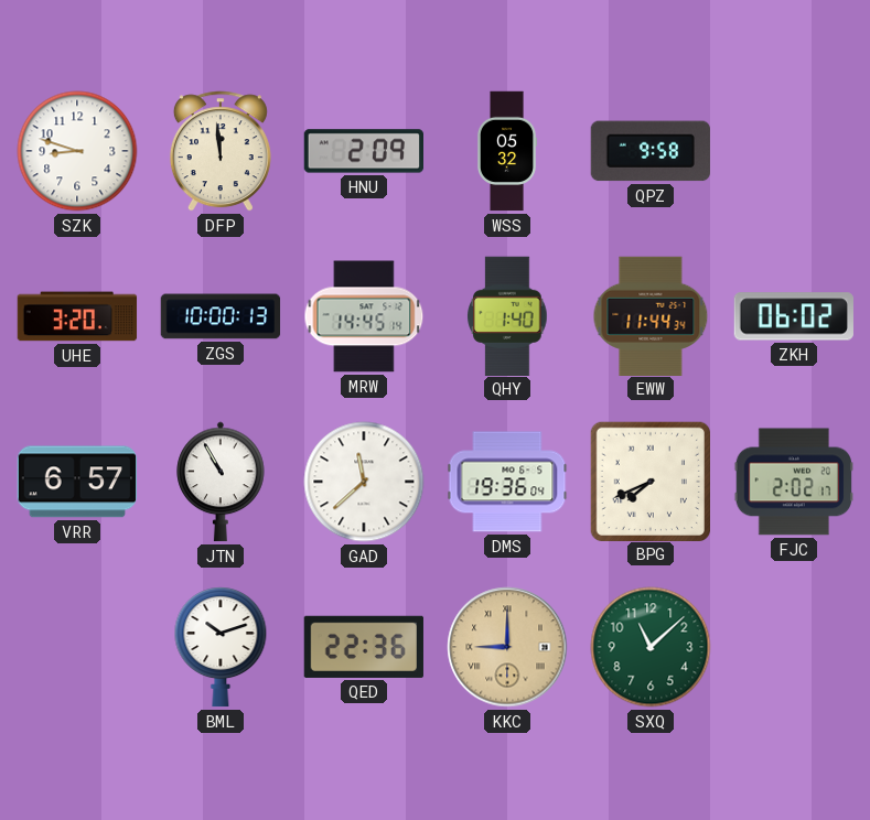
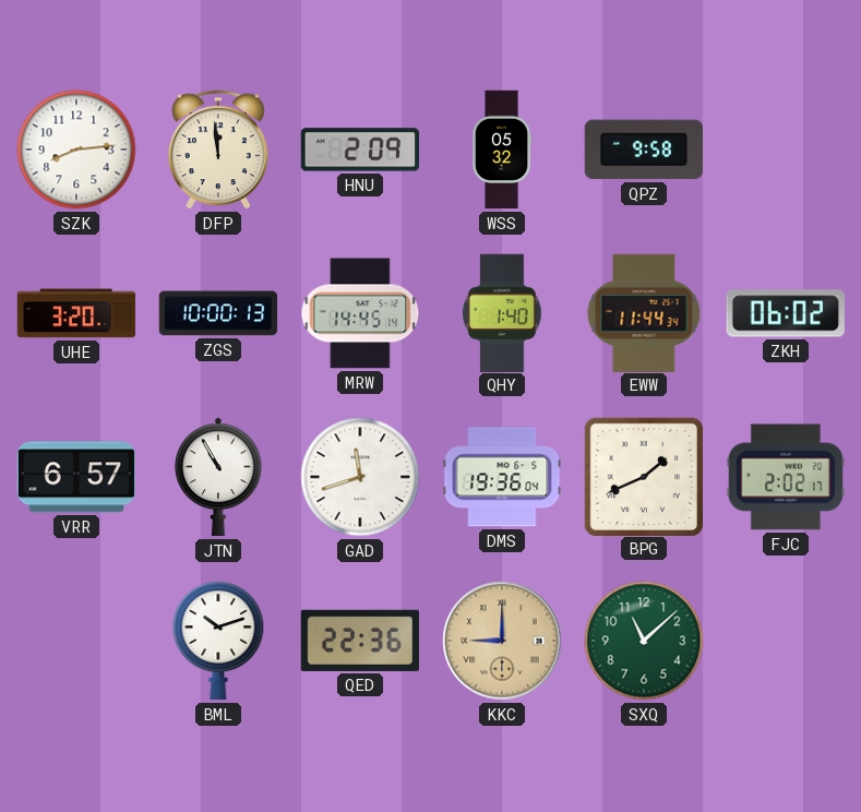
SZK: 8:48 -> 8:14 (76, 150)
GAD: 11:38 -> 11:42 (360, 477)
BPG: 7:41 -> 1:41 (643, 476)
